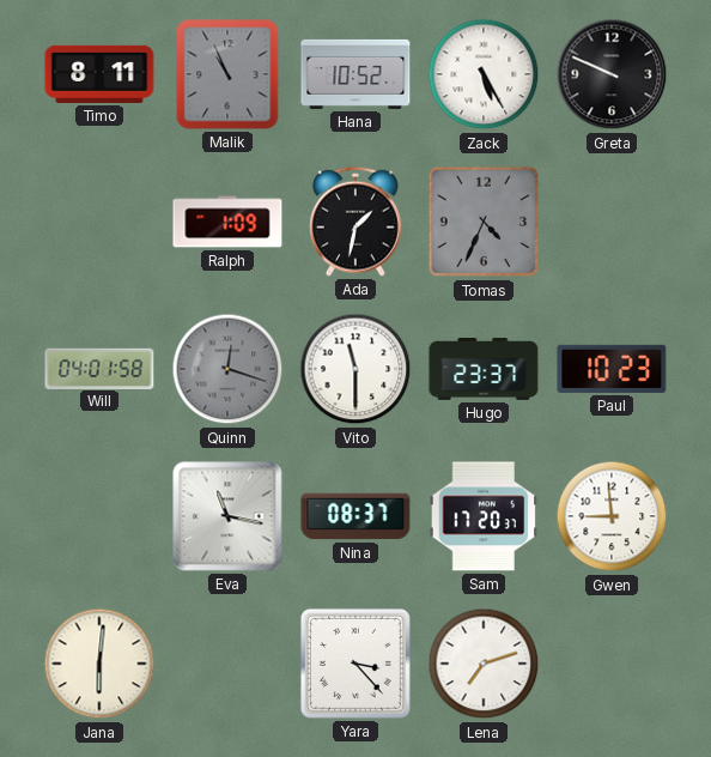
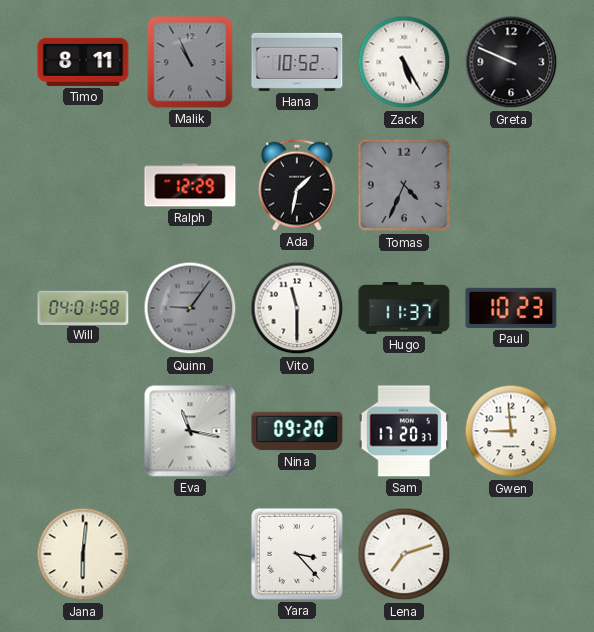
Ralph: 1:09 -> 12:29 (190, 185)
Quinn: 12:18 -> 9:06 (190, 308)
Hugo: 23:37 -> 11:37 (404, 308)
Nina: 08:37 -> 09:20 (297, 431)
